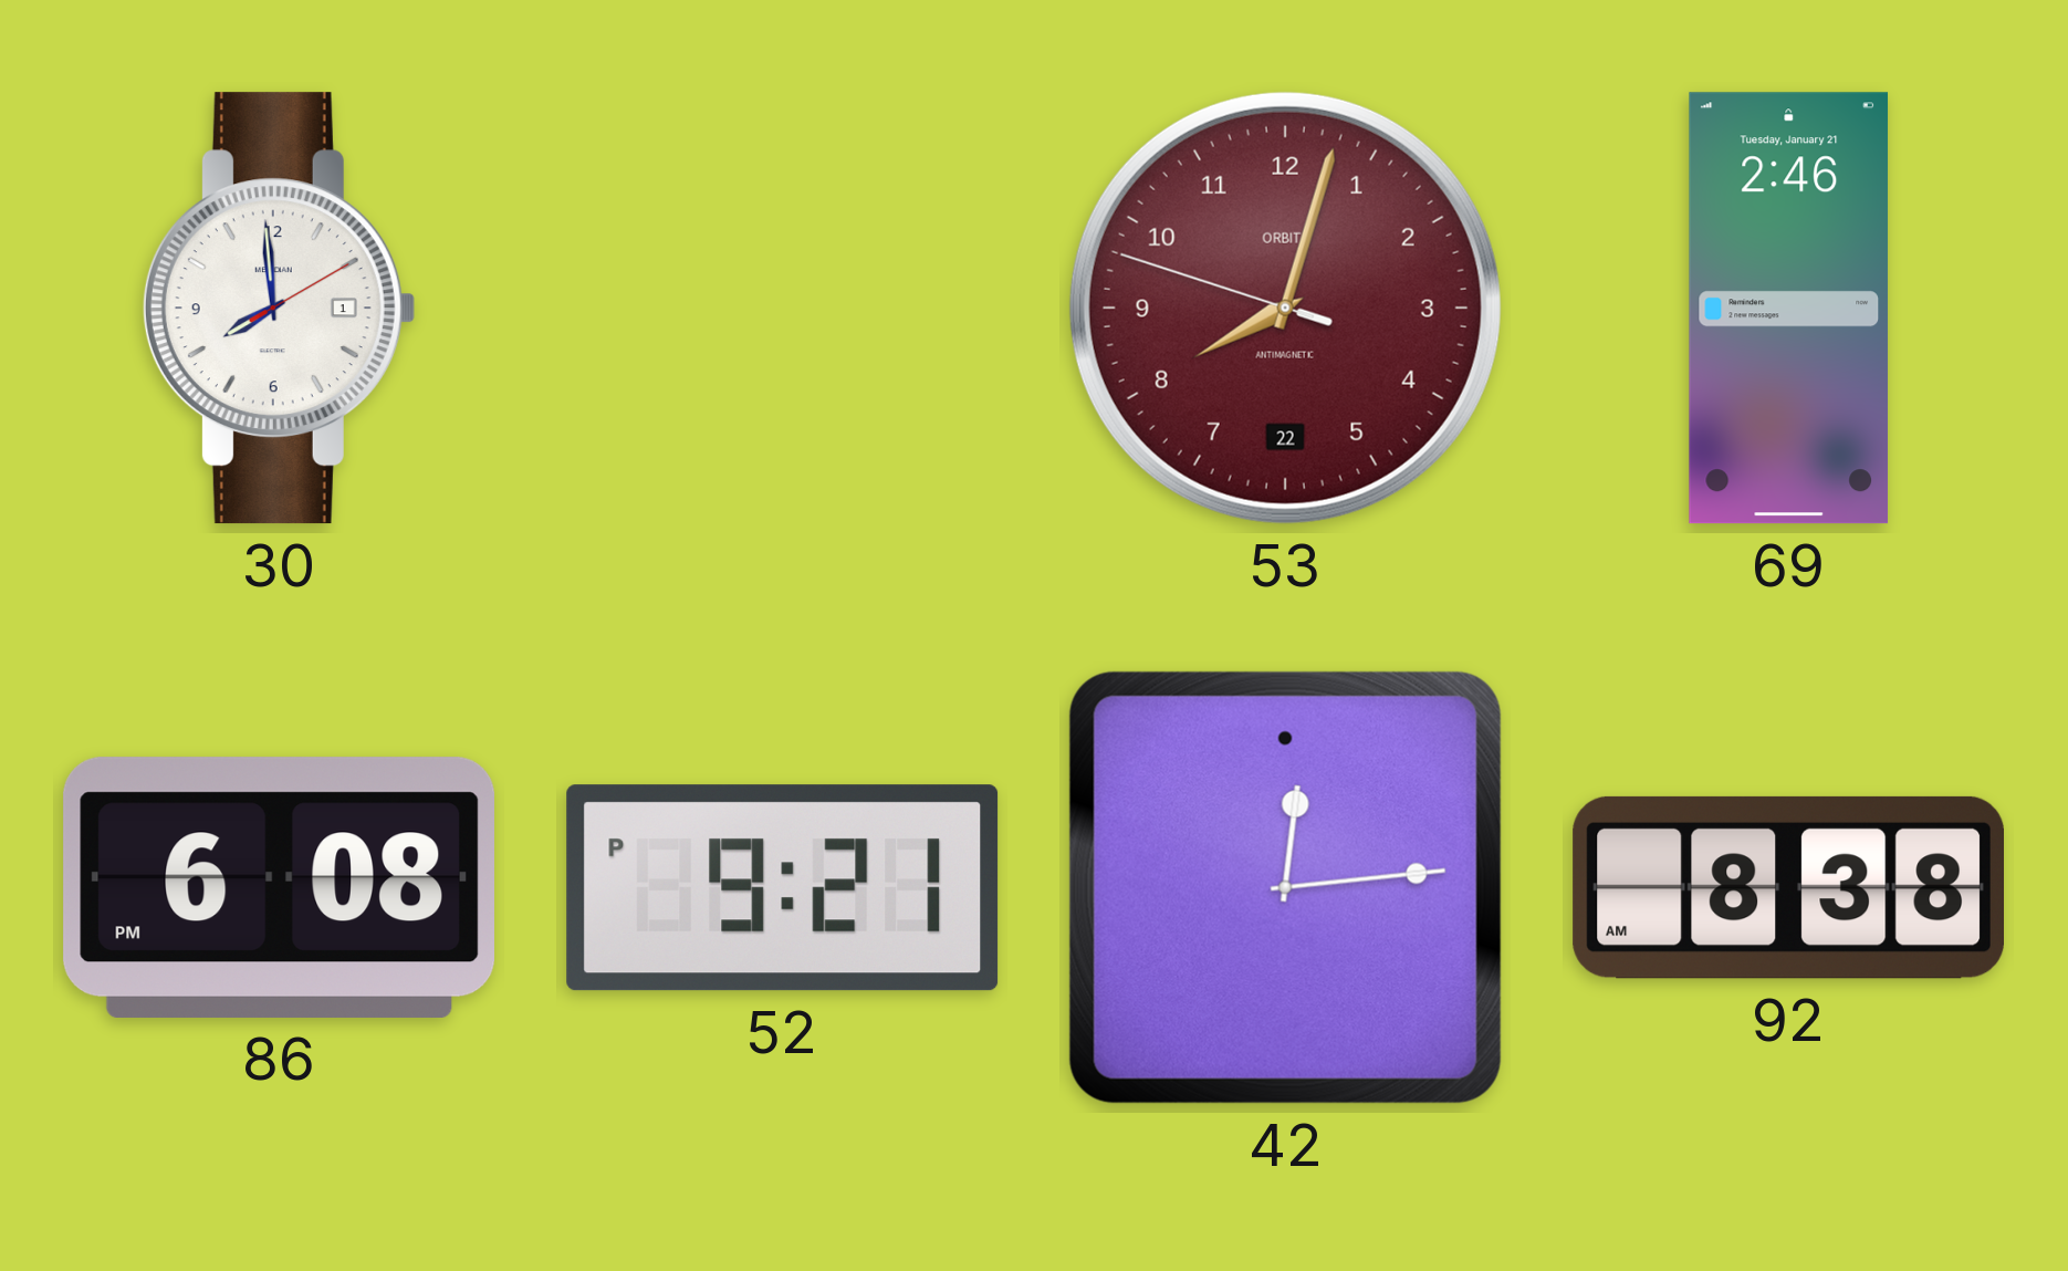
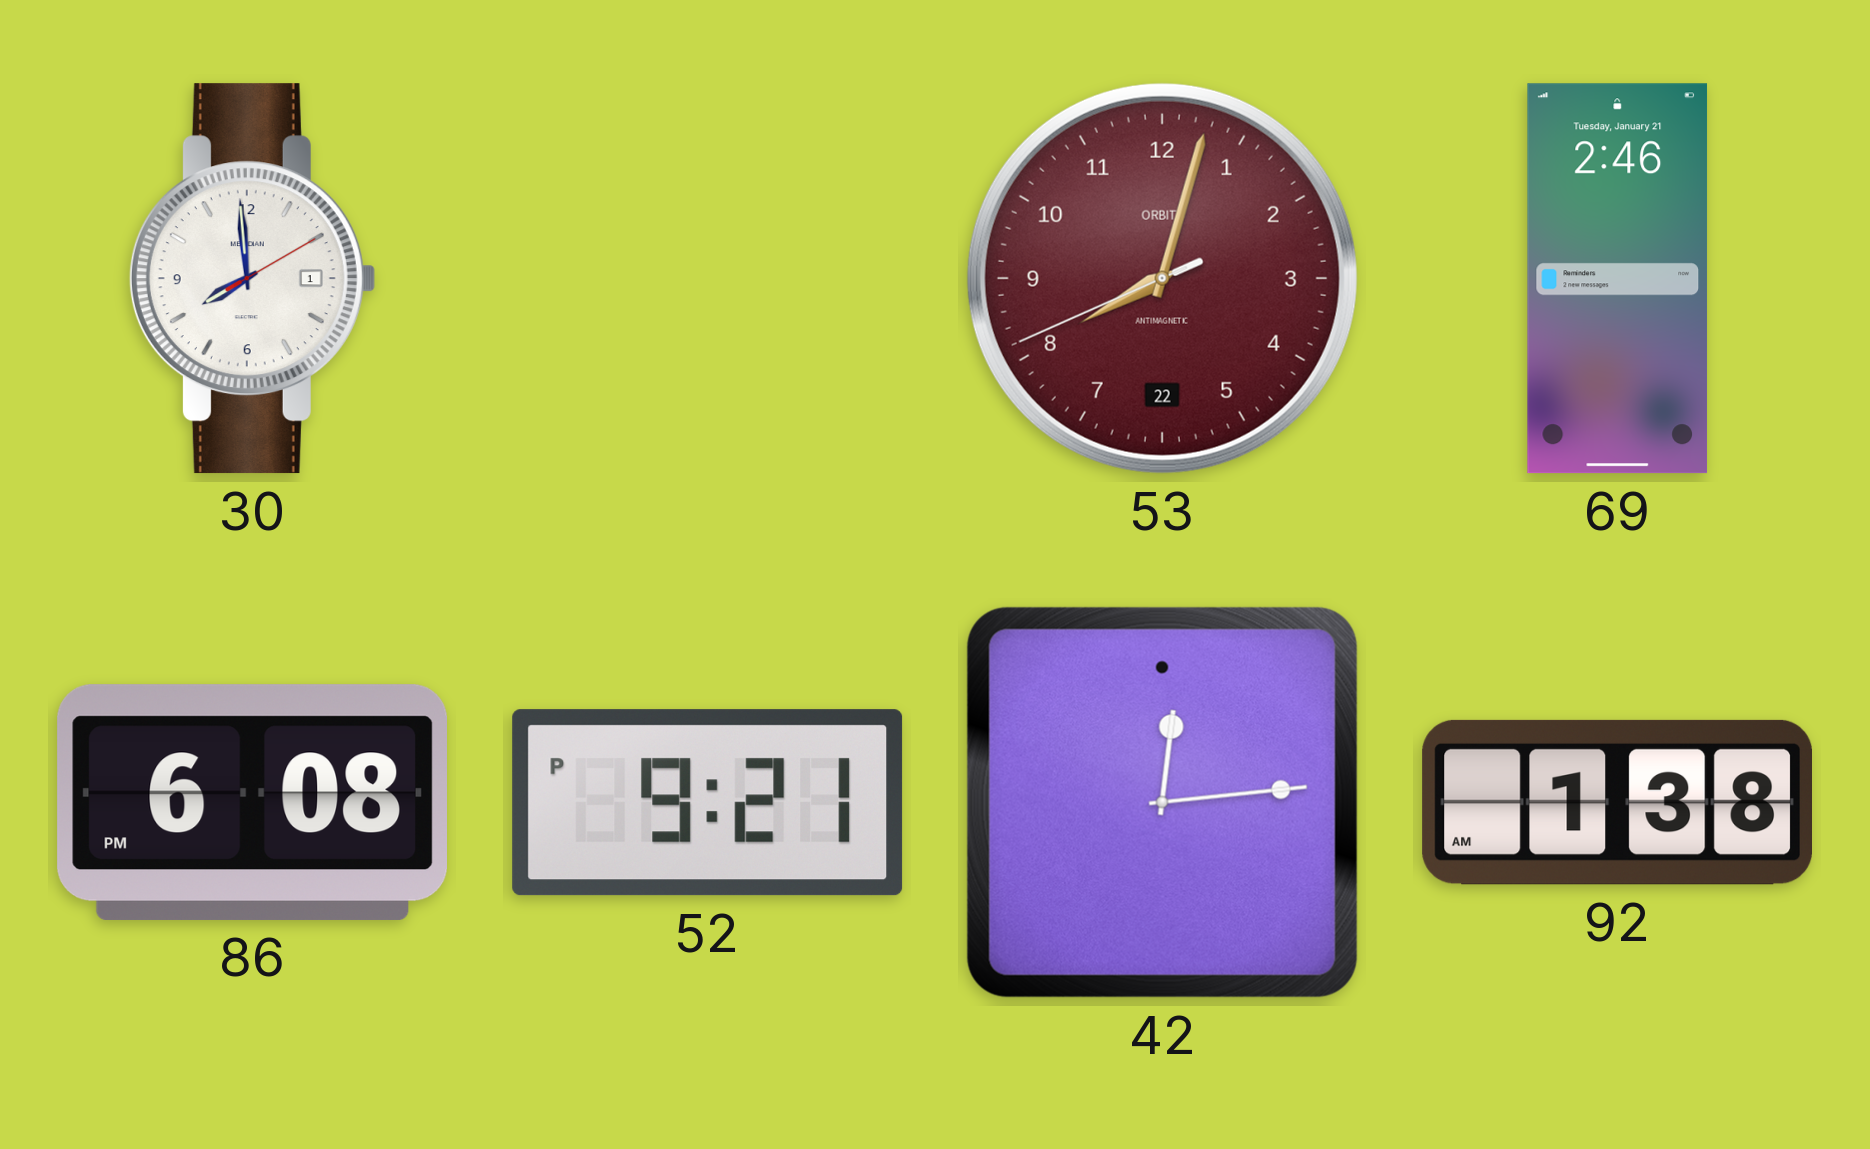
53: 8:02:48 -> 8:02:41 (1162, 278)
92: 8:38 -> 1:38 (1617, 802)
